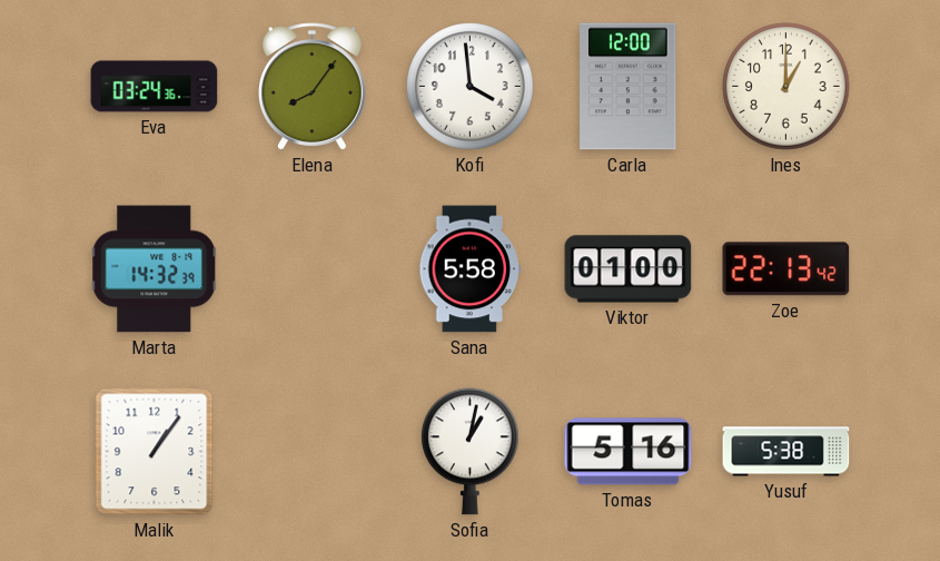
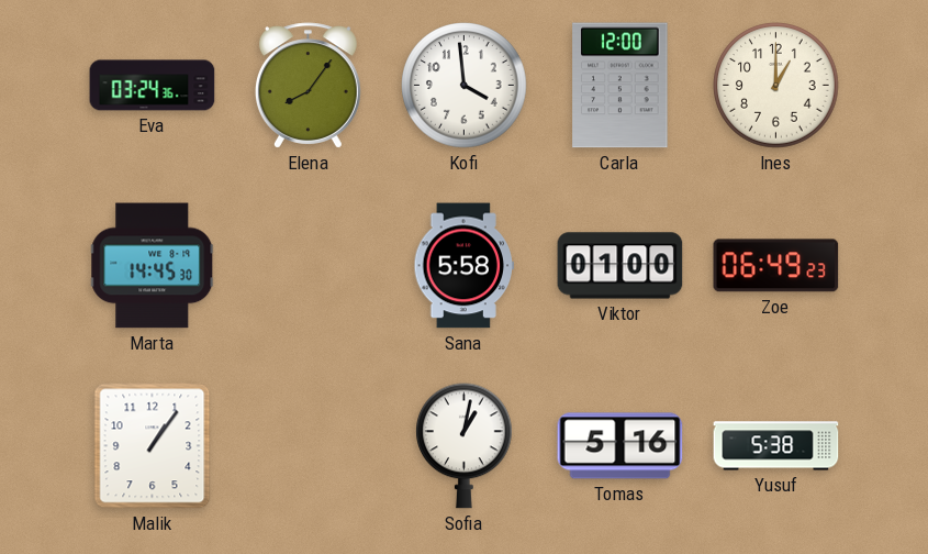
Marta: 14:32 -> 14:45 (153, 266)
Zoe: 22:13 -> 06:49 (776, 266)
